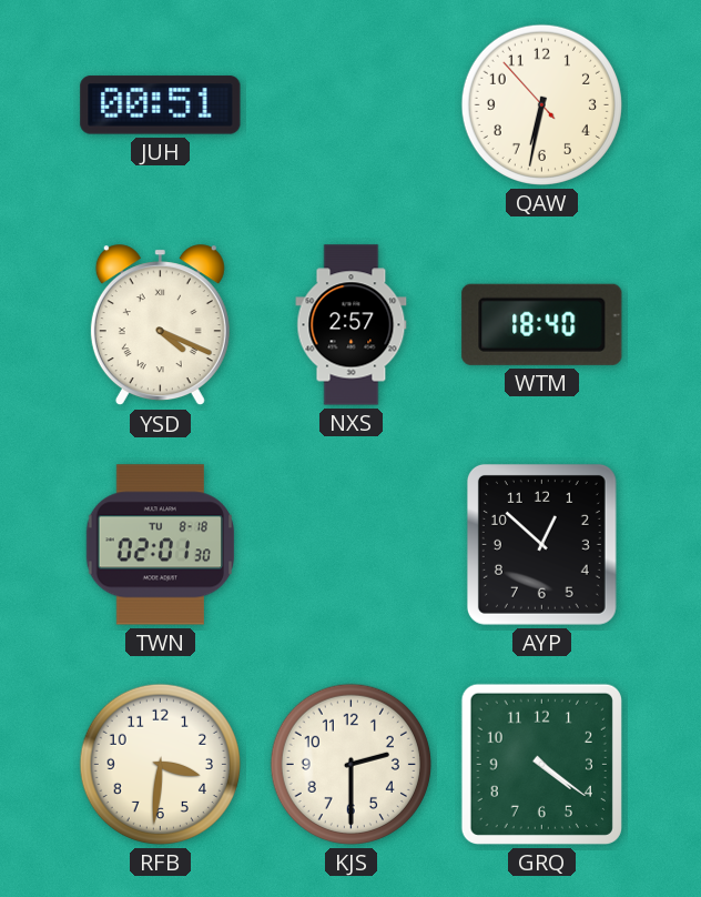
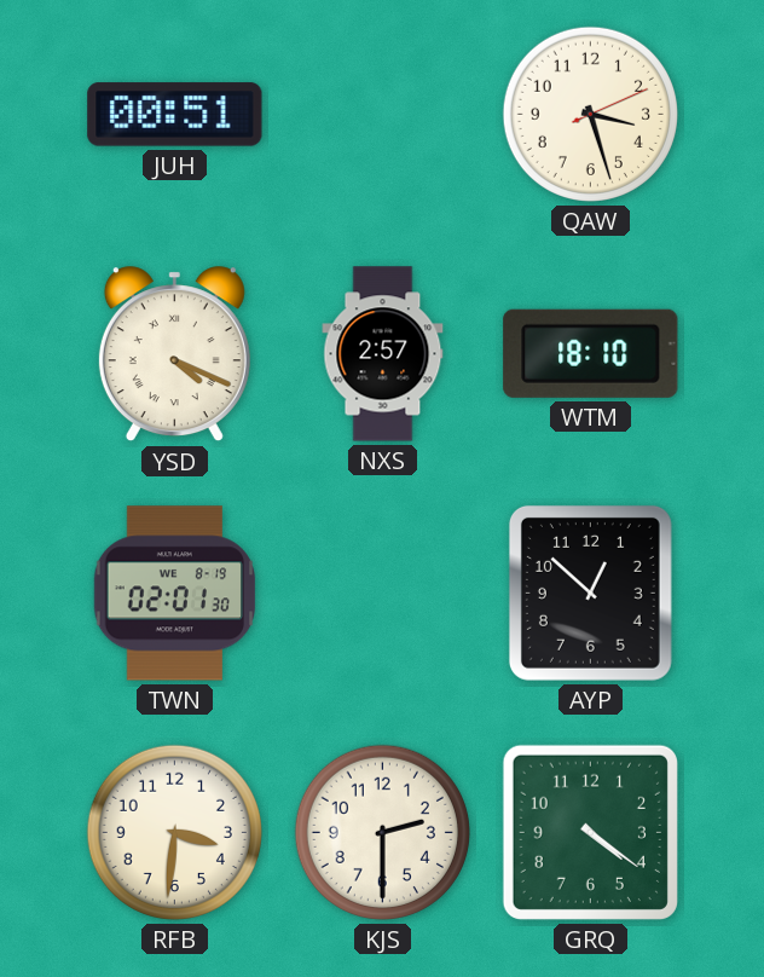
QAW: 6:31 -> 3:27 (590, 114)
WTM: 18:40 -> 18:10 (591, 353)
TWN date: TU 8-18 -> WE 8-19 (175, 594)
